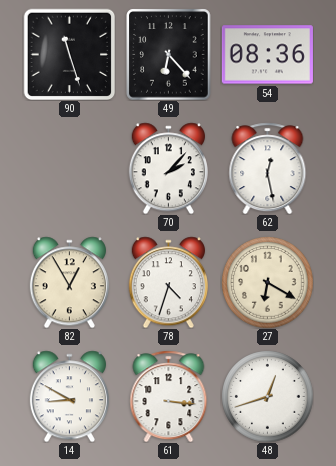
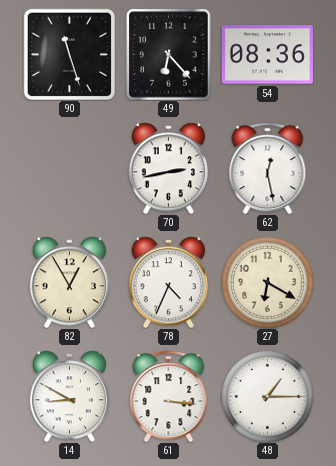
70: 2:07 -> 2:43 (168, 168)
78: 4:33 -> 4:34 (168, 282)
48: 12:42 -> 1:15 (267, 396)
